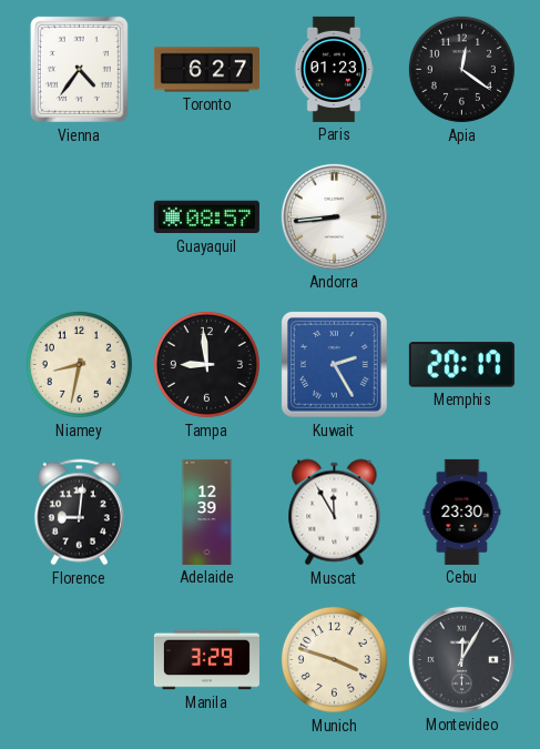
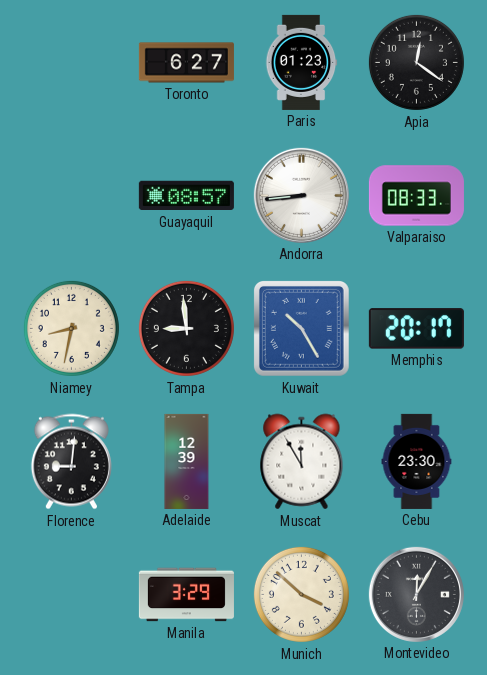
Vienna: 4:36 -> none (79, 69)
Valparaiso: none -> 08:33 (416, 196)
Kuwait: 2:25 -> 10:25 (301, 328)
Munich: 3:48 -> 3:52 (301, 594)
